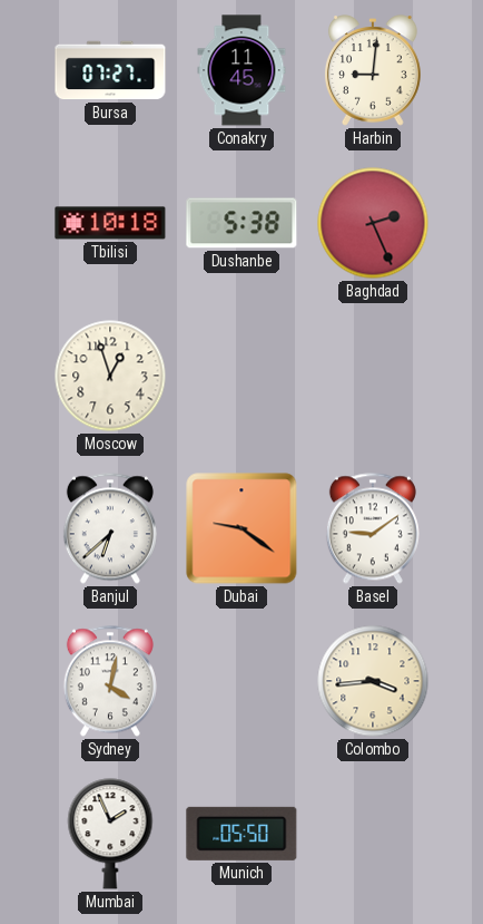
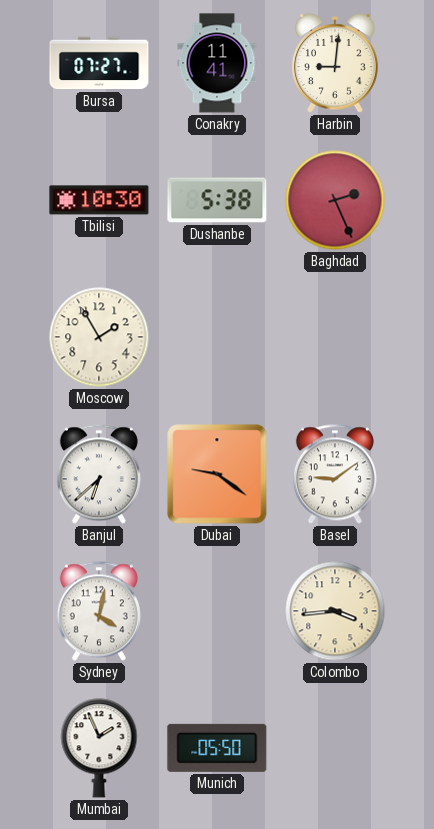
Conakry: 11:45 -> 11:41 (217, 63)
Tbilisi: 10:18 -> 10:30 (99, 200)
Moscow: 12:57 -> 1:55 (99, 337)
